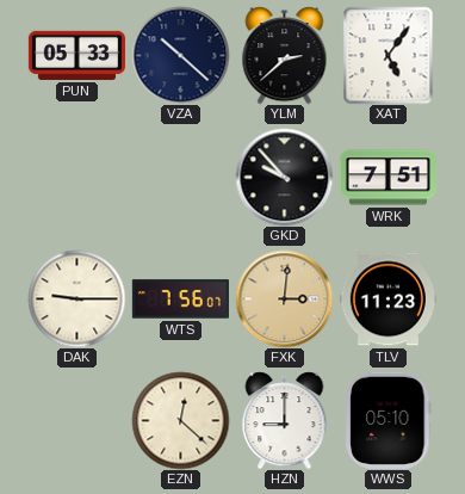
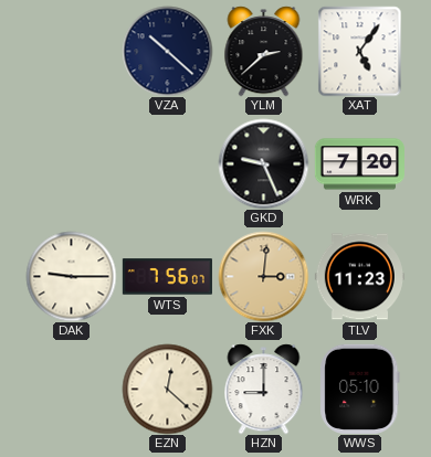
PUN: 05:33 -> none (76, 55)
GKD: 9:53 -> 9:26 (263, 163)
WRK: 7:51 -> 7:20 (359, 164)
